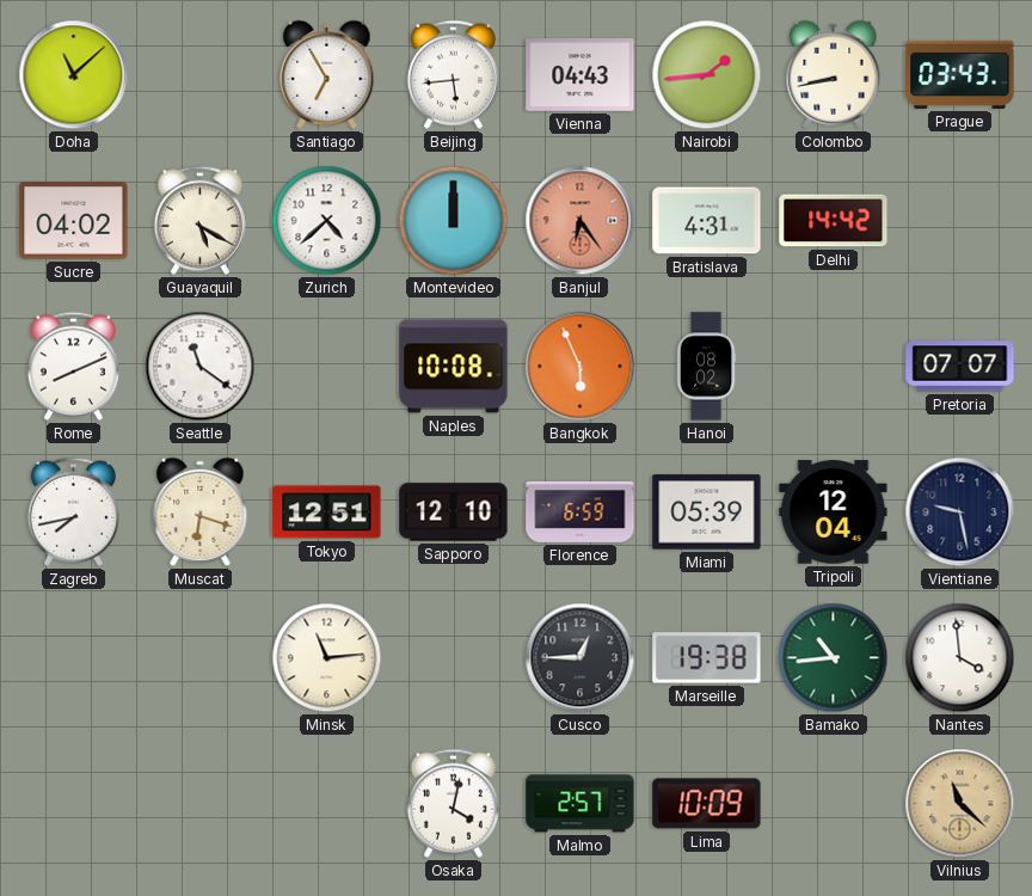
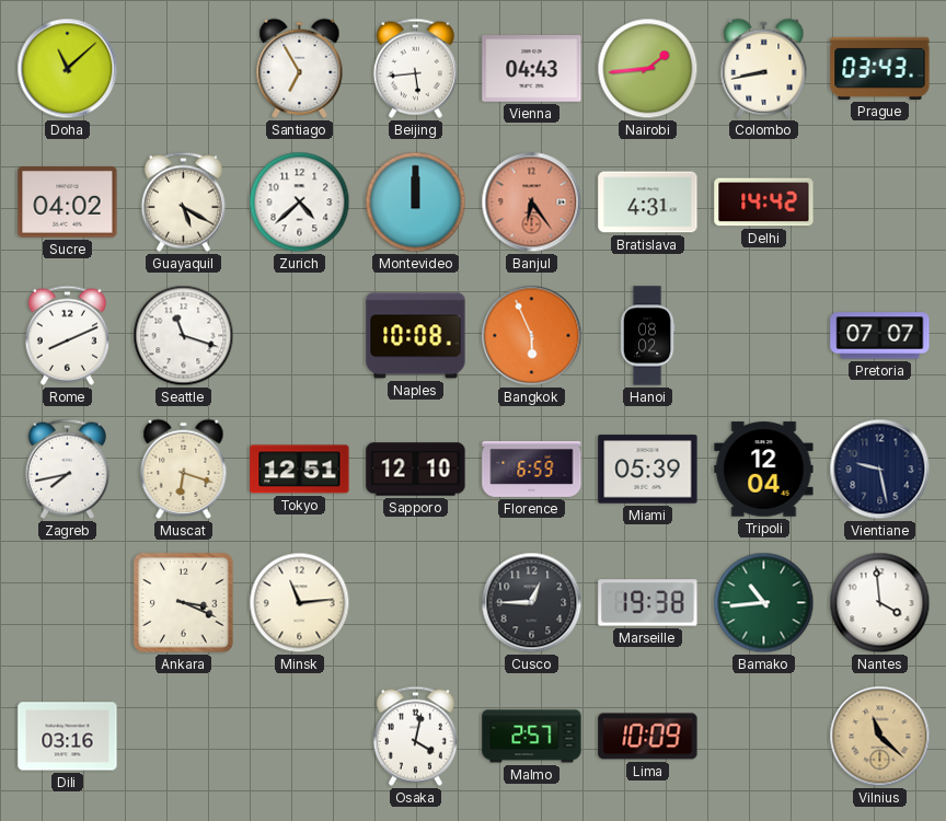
Seattle: 11:21 -> 11:18 (184, 336)
Ankara: none -> 3:19 (184, 603)
Dili: none -> 03:16 (68, 737)
